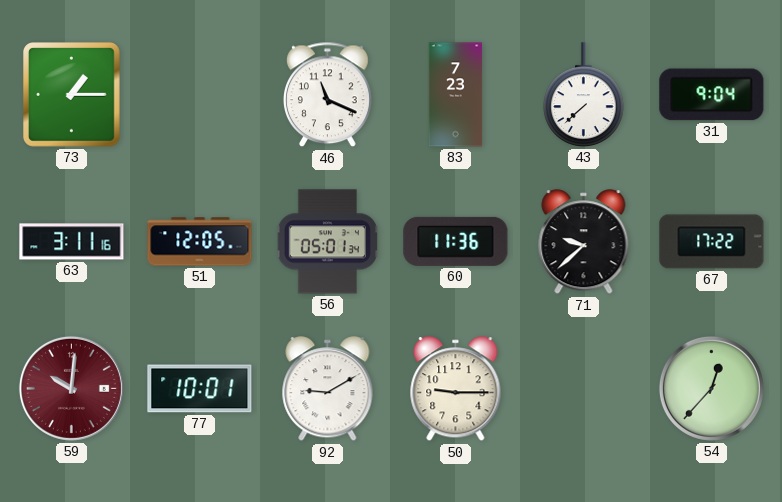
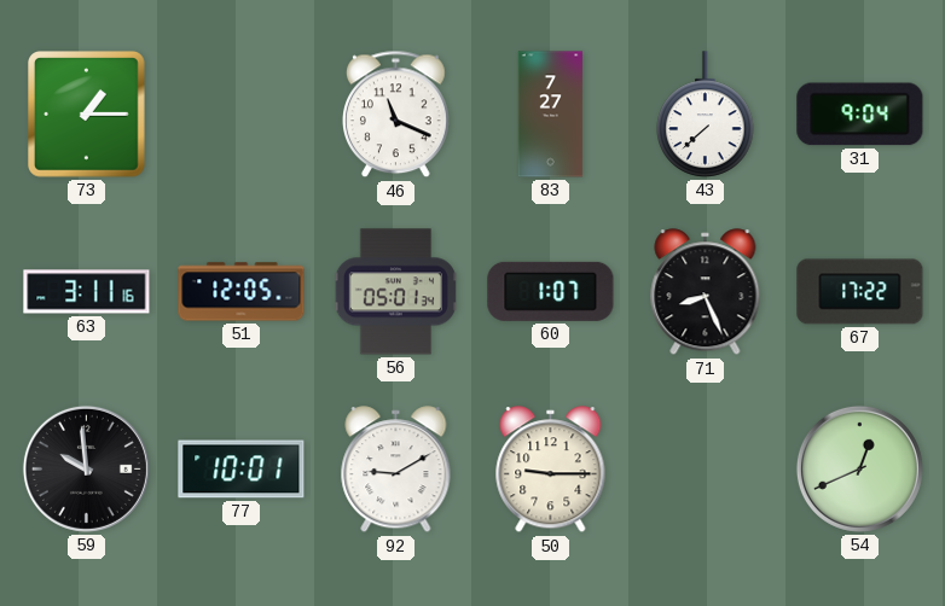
83: 7:23 -> 7:27 (551, 115)
60: 11:36 -> 1:07 (551, 291)
71: 9:38 -> 8:26 (706, 292)
59: 10:01 -> 9:59 (86, 468)
59 dial: burgundy -> black (86, 468)
54: 12:37 -> 12:41 (859, 468)
